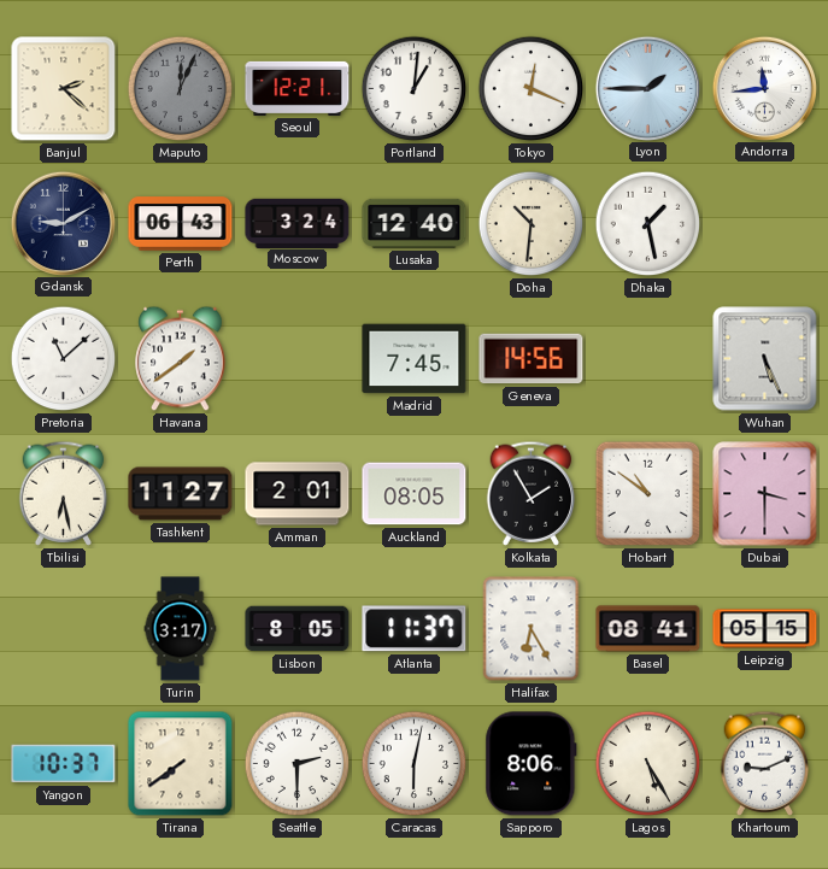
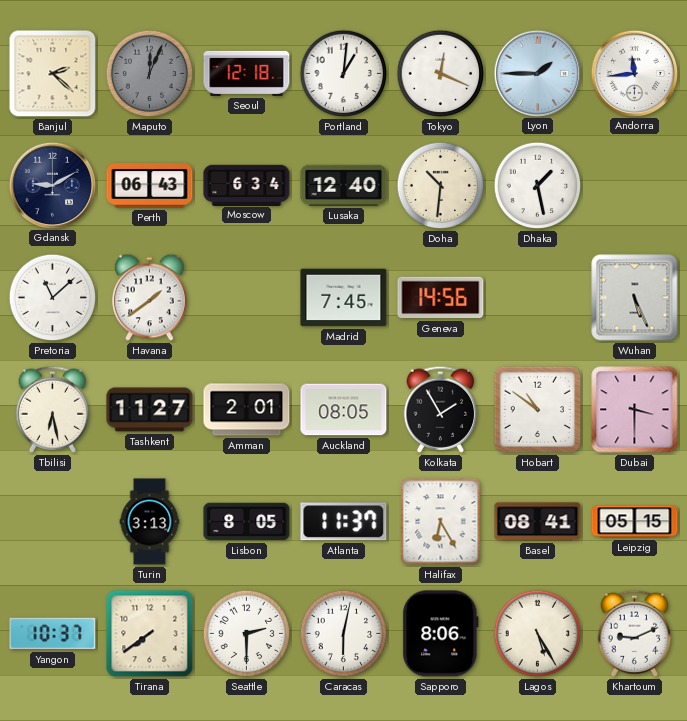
Seoul: 12:21 -> 12:18 (247, 73)
Moscow: 3:24 -> 6:34 (247, 185)
Turin: 3:17 -> 3:13 (150, 522)
